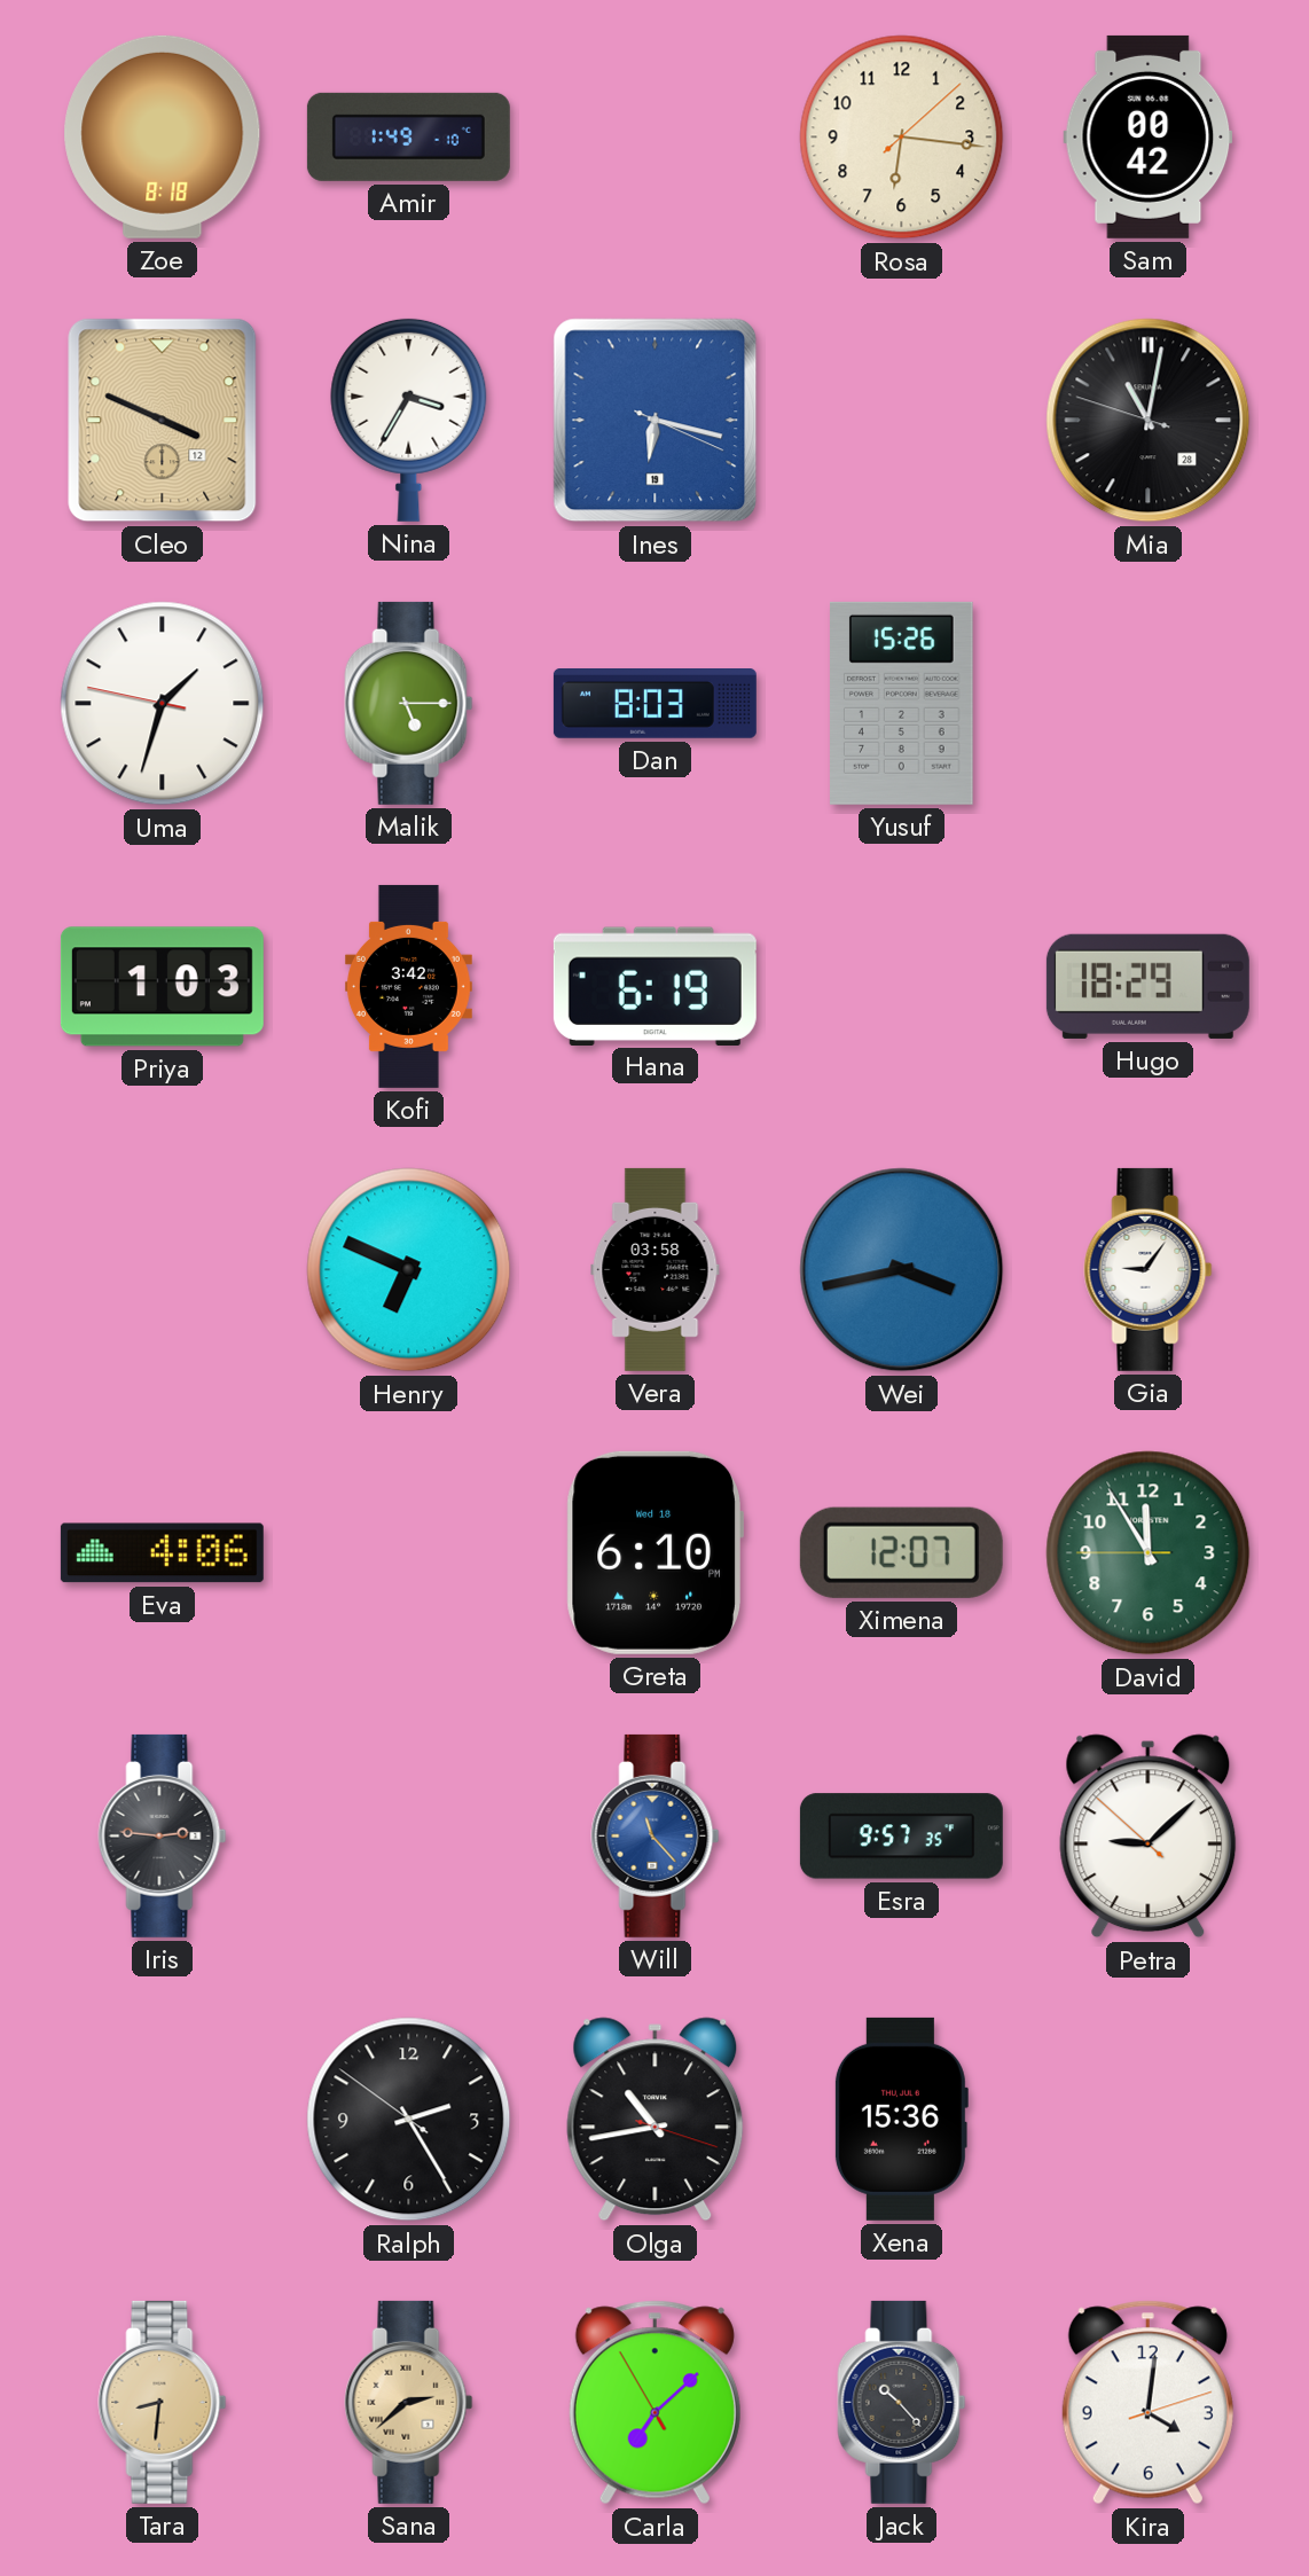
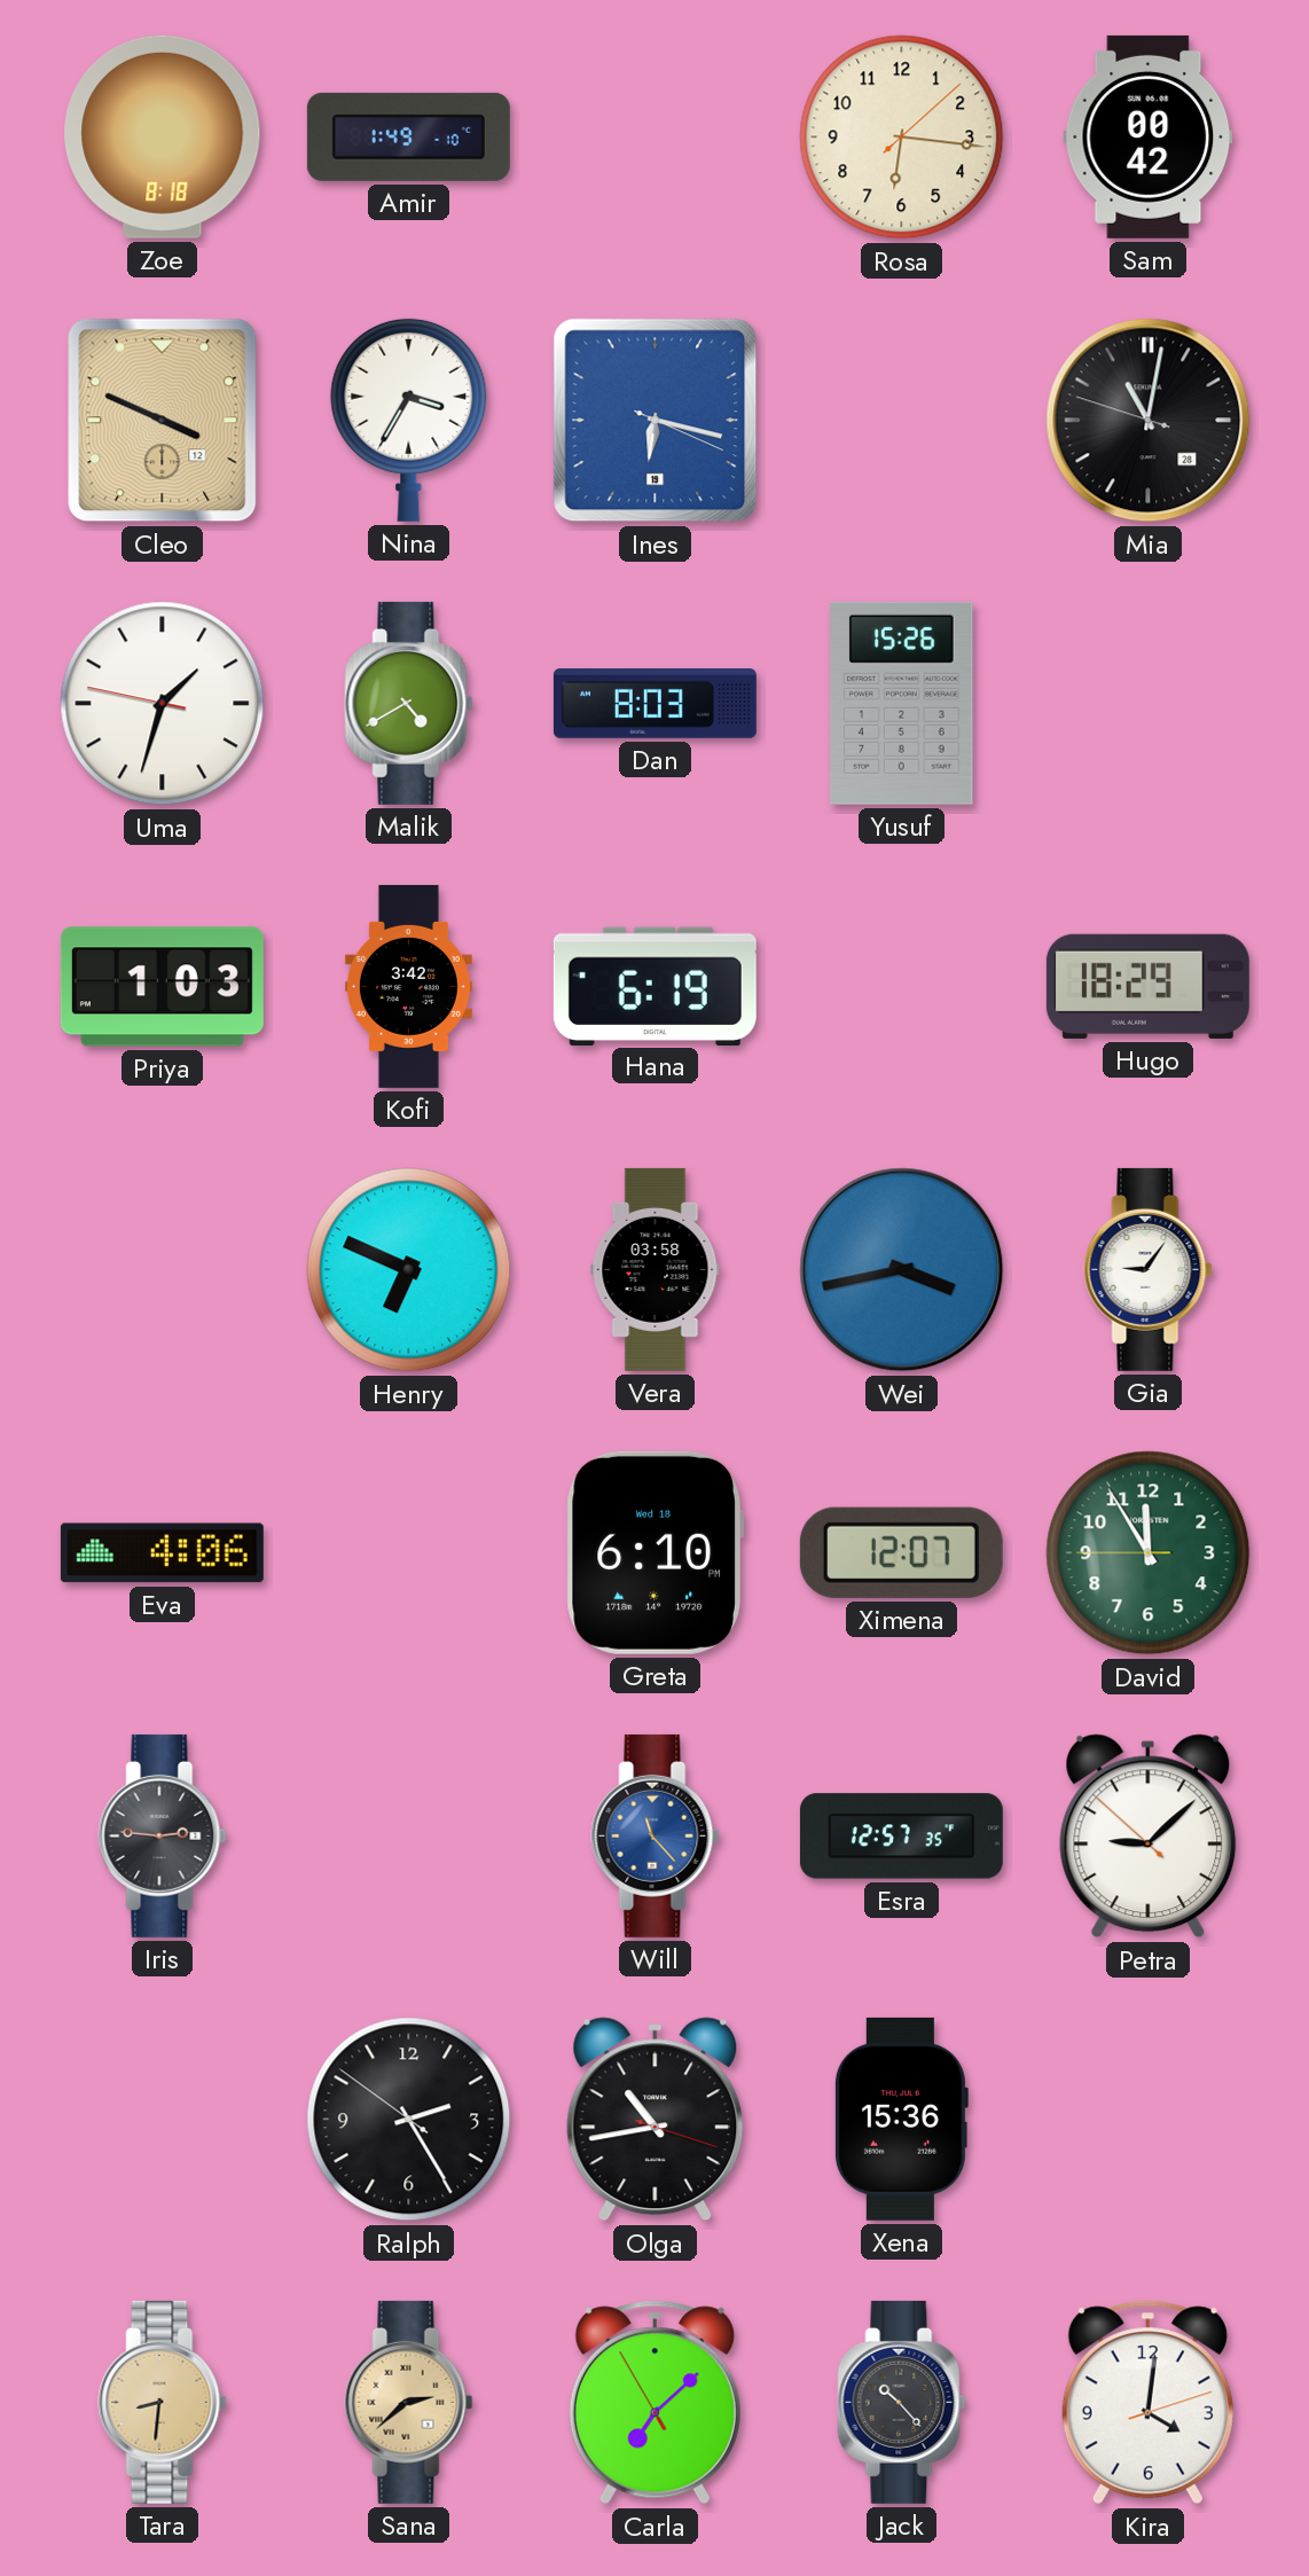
Malik: 5:15 -> 4:40 (409, 703)
Esra: 9:57 -> 12:57 (901, 1837)
